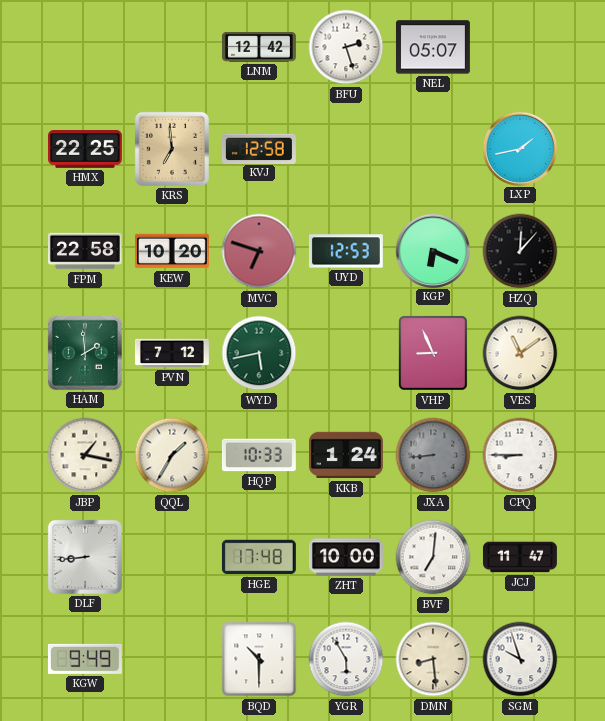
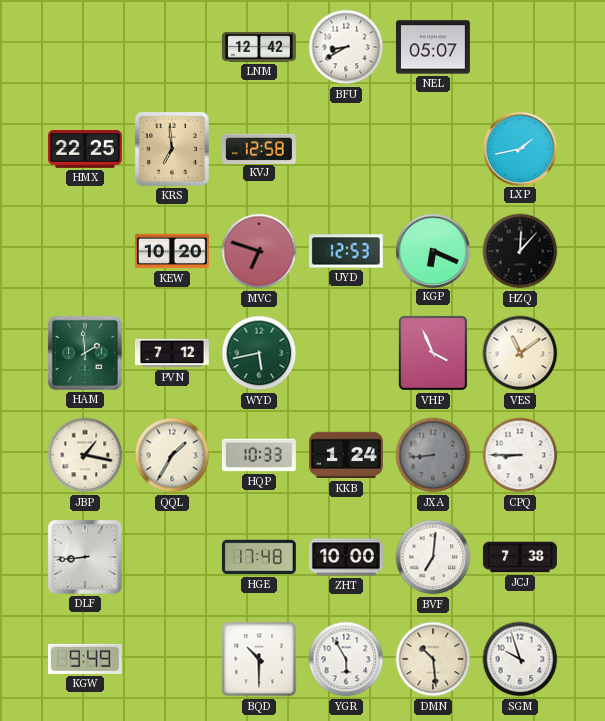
BFU: 2:27 -> 8:40 (346, 47)
FPM: 22:58 -> none (85, 251)
VHP: 8:56 -> 3:56 (433, 353)
JCJ: 11:47 -> 7:38 (520, 557)
DMN: 8:29 -> 10:29 (433, 659)
